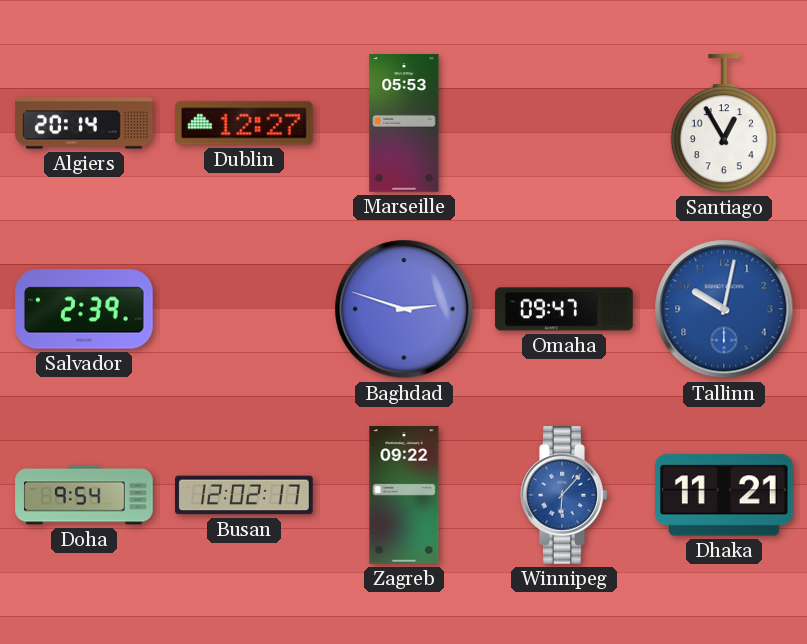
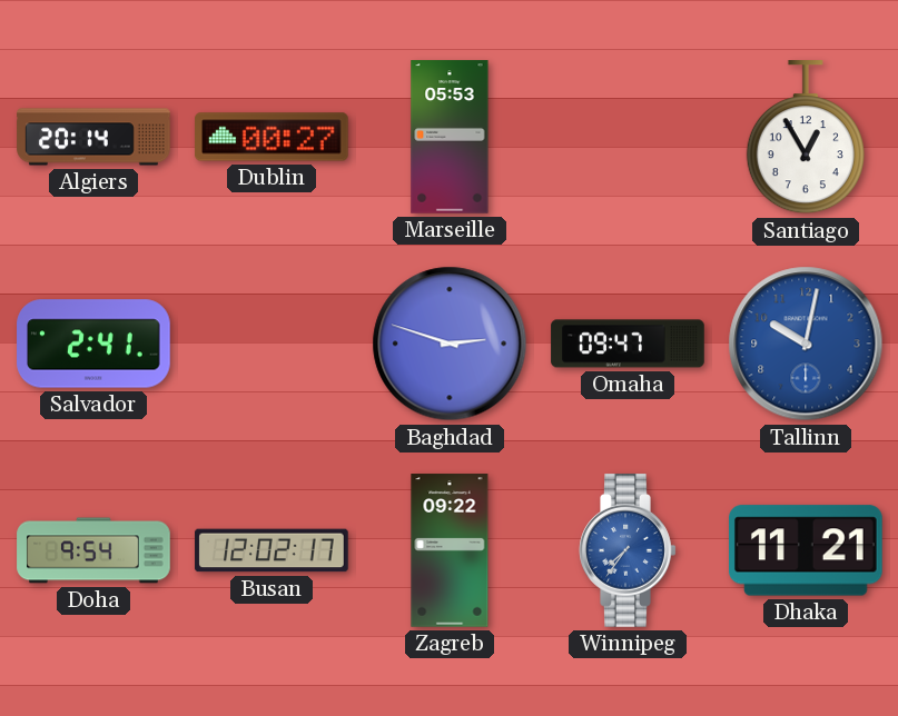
Dublin: 12:27 -> 00:27 (272, 137)
Salvador: 2:39 -> 2:41 (93, 344)
Winnipeg: 6:07 -> 7:36 (628, 550)
